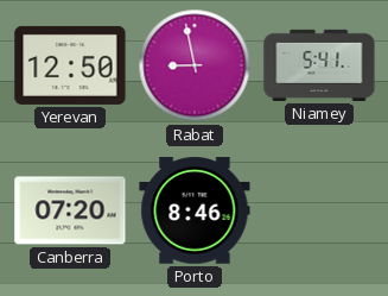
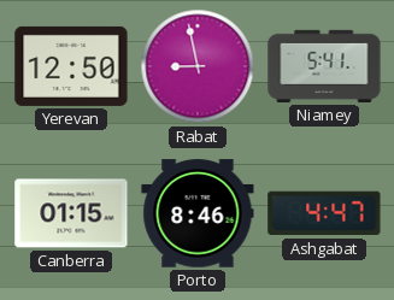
Canberra: 07:20 -> 01:15 (71, 213)
Ashgabat: none -> 4:47 (324, 213)
